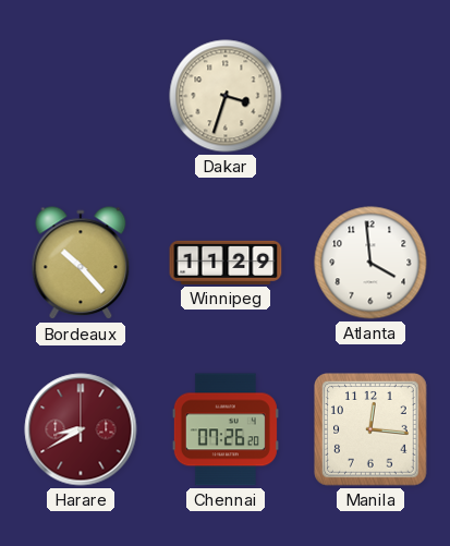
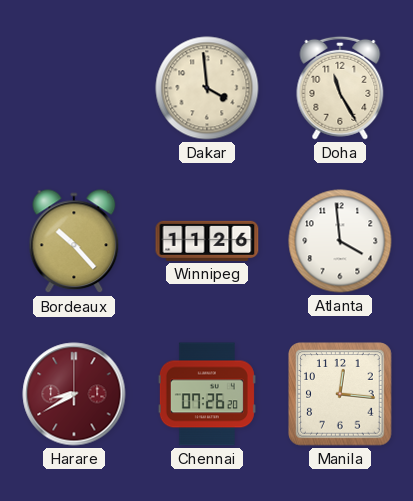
Dakar: 3:33 -> 3:59 (207, 88)
Doha: none -> 11:25 (340, 88)
Winnipeg: 11:29 -> 11:26 (207, 241)
